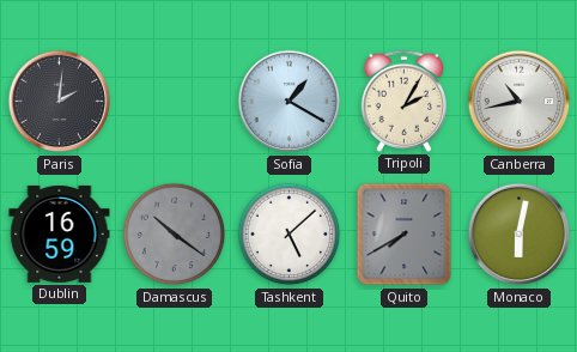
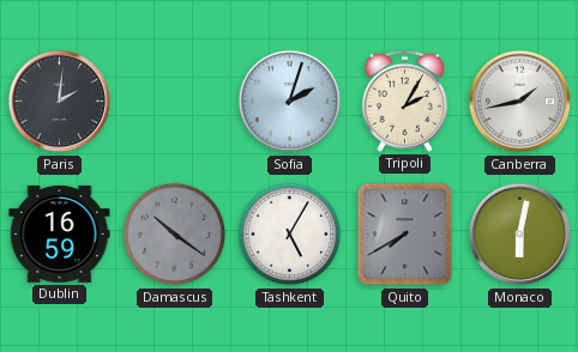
Sofia: 1:20 -> 2:03 (290, 102)
Canberra: 10:43 -> 1:43 (520, 102)
Tashkent: 5:08 -> 5:05 (290, 235)
